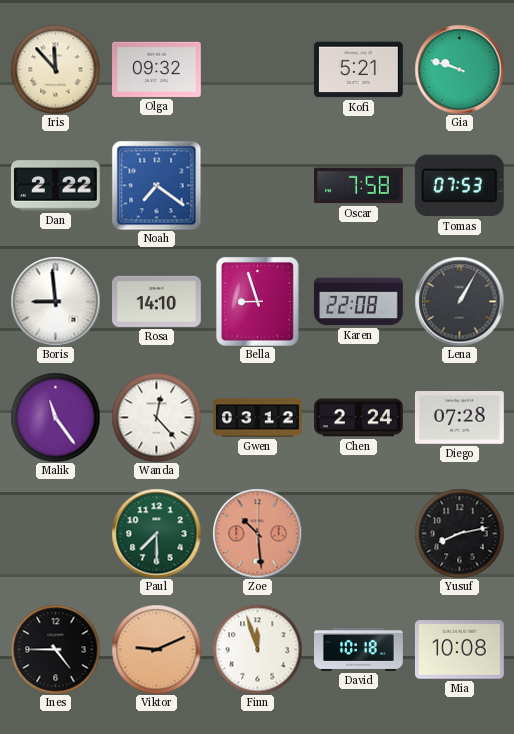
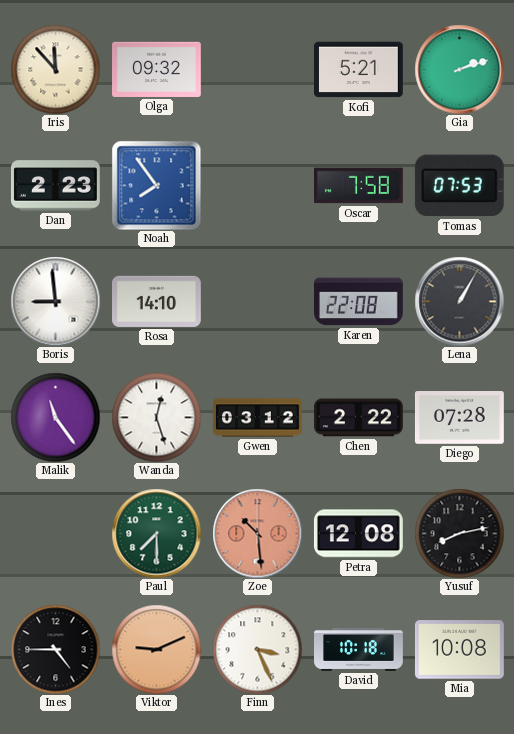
Gia: 9:48 -> 2:12 (459, 69)
Dan: 2:22 -> 2:23 (55, 186)
Noah: 7:21 -> 7:54 (156, 185)
Bella: 8:57 -> none (257, 301)
Wanda: 12:23 -> 12:27 (156, 417)
Chen: 2:24 -> 2:22 (359, 418)
Petra: none -> 12:08 (358, 534)
Finn: 11:57 -> 3:26 (257, 649)
